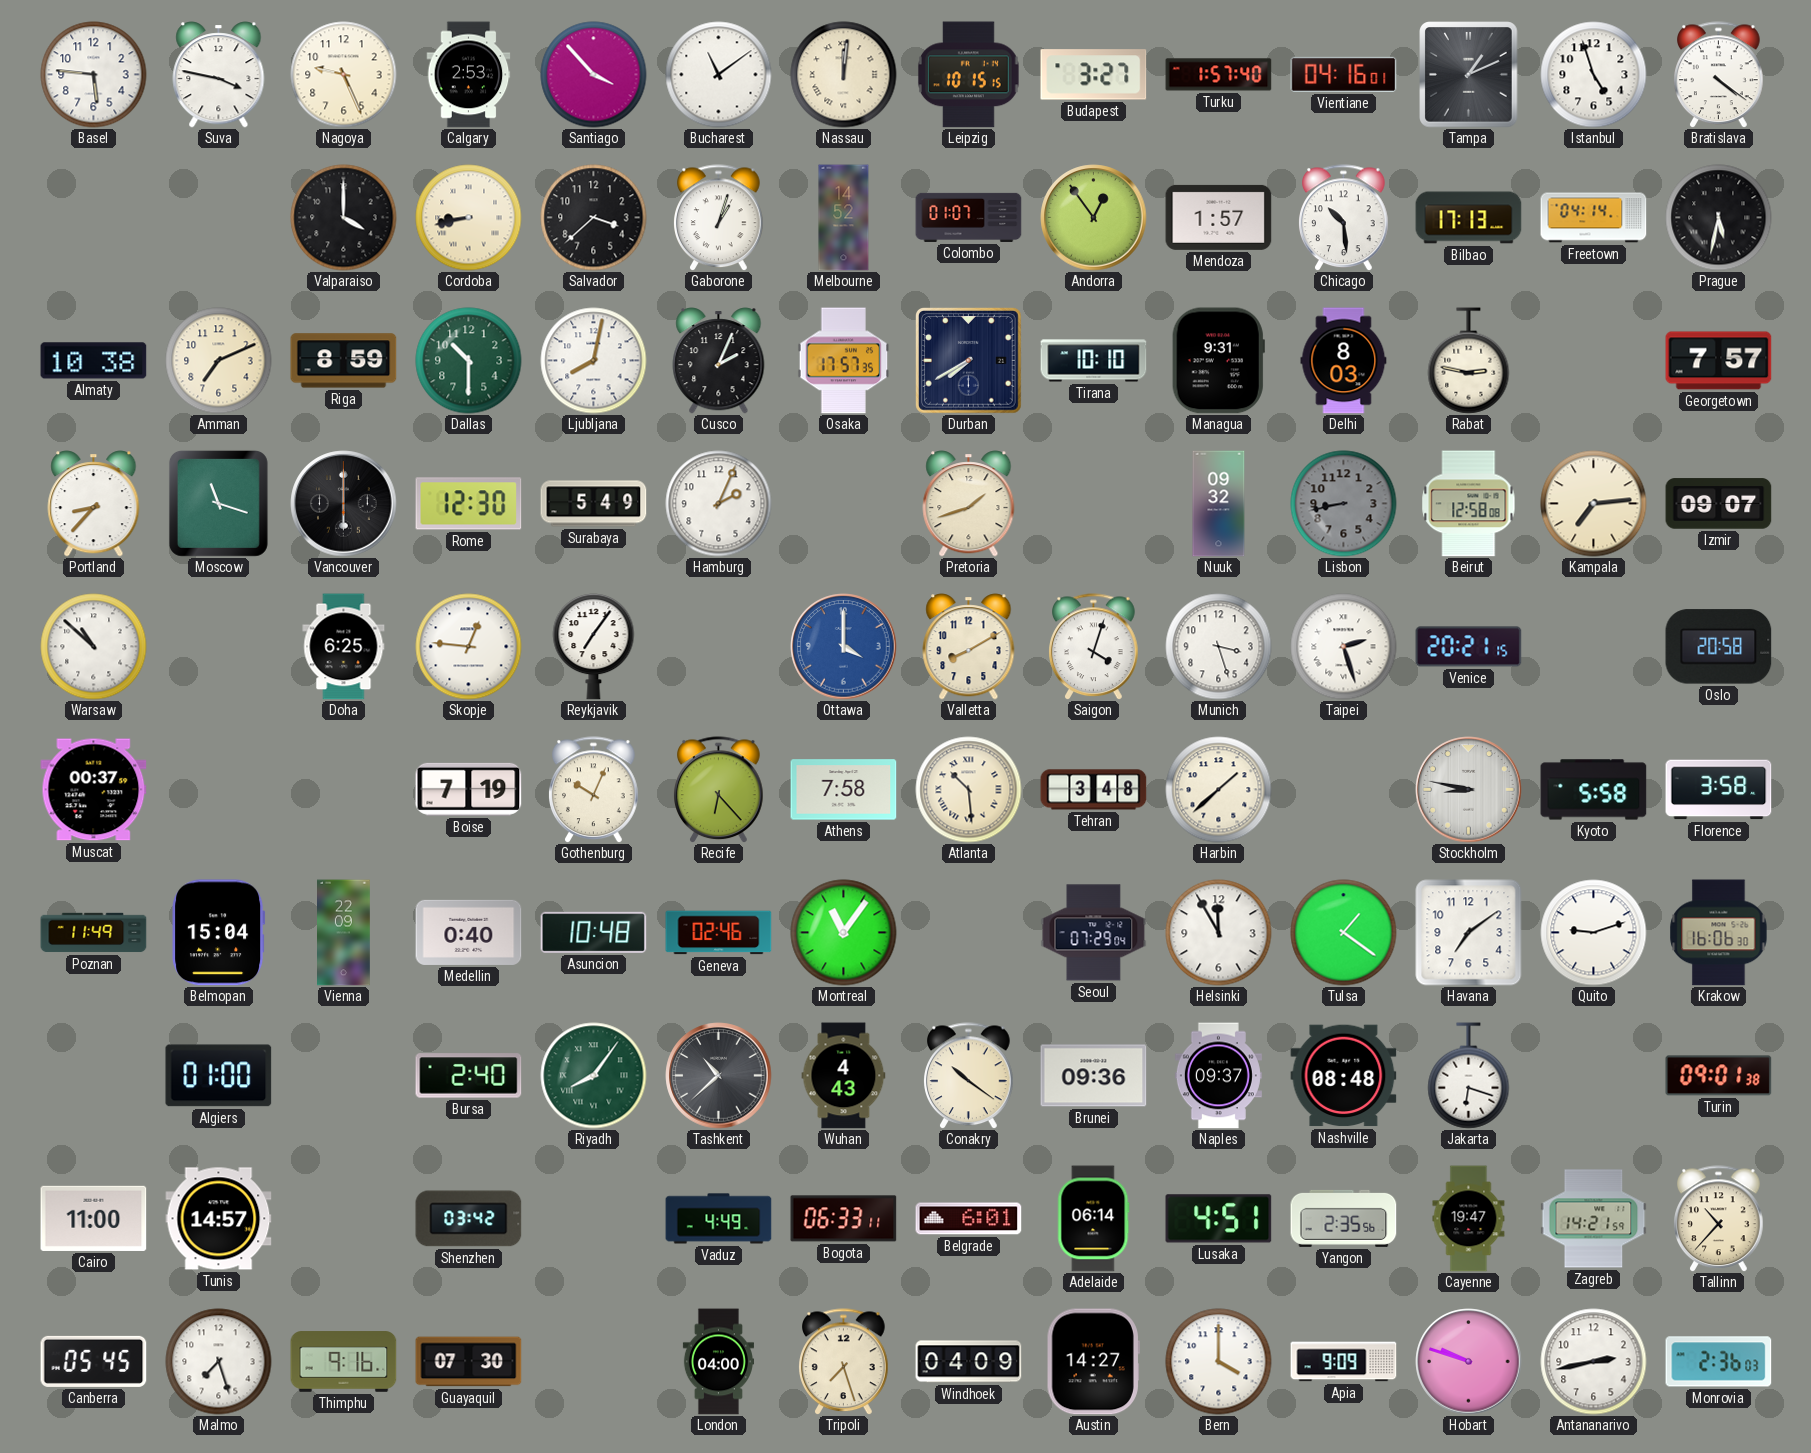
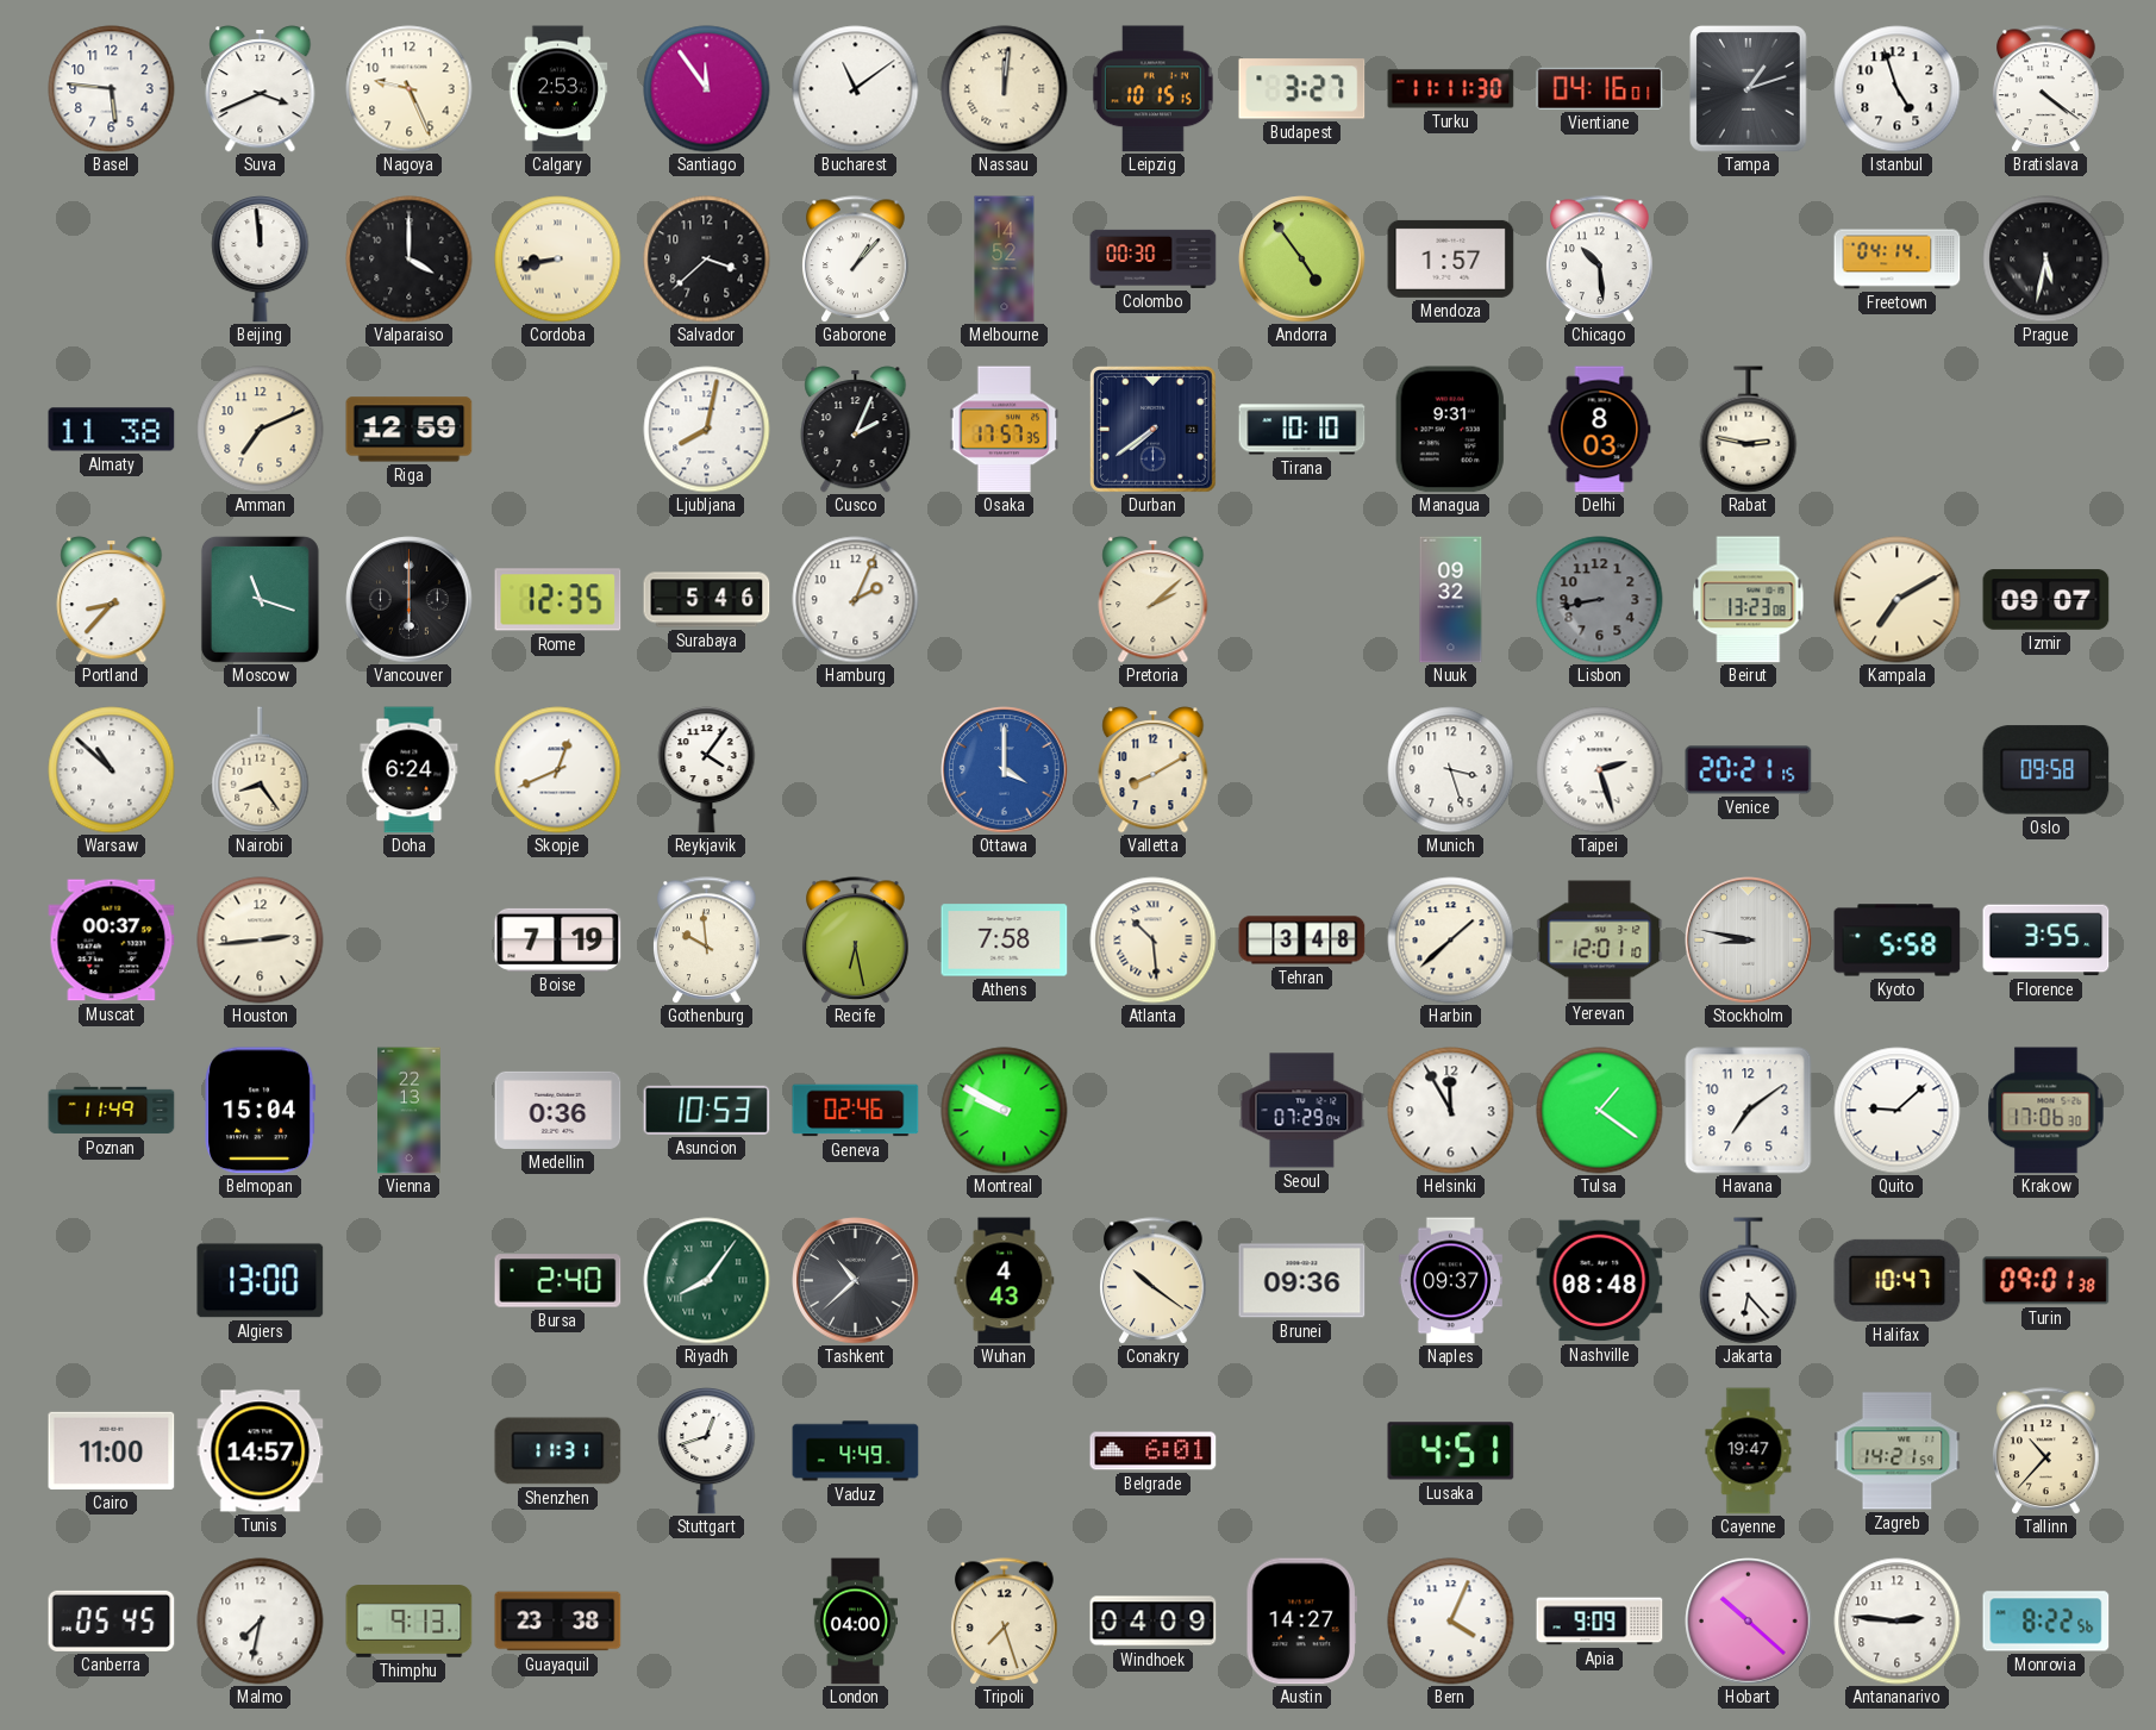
Suva: 3:47 -> 3:41 (261, 89)
Santiago: 3:53 -> 11:54 (707, 89)
Turku: 1:57 -> 11:11 (1451, 89)
Tampa: 1:11 -> 1:12 (1749, 89)
Beijing: none -> 11:59 (261, 260)
Gaborone: 1:03 -> 1:07 (856, 260)
Colombo: 01:07 -> 00:30 (1154, 258)
Andorra: 12:54 -> 4:54 (1302, 260)
Bilbao: 17:13 -> none (1469, 218)
Almaty: 10:38 -> 11:38 (112, 430)
Riga: 8:59 -> 12:59 (410, 430)
Dallas: 10:30 -> none (469, 361)
Durban: 7:40 -> 7:39 (1154, 430)
Georgetown: 7:57 -> none (1719, 361)
Rome: 12:30 -> 12:35 (558, 600)
Surabaya: 5:49 -> 5:46 (707, 600)
Pretoria: 1:42 -> 2:08 (1154, 600)
Beirut: 12:58 -> 13:23 (1749, 600)
Kampala: 7:14 -> 7:10 (1898, 600)
Nairobi: none -> 8:24 (261, 770)
Doha: 6:25 -> 6:24 (410, 770)
Skopje: 12:46 -> 12:41 (558, 770)
Reykjavik: 7:06 -> 4:06 (707, 770)
Saigon: 4:03 -> none (1094, 647)
Oslo: 20:58 -> 09:58 (2046, 770)
Houston: none -> 2:44 (261, 941)
Gothenburg: 10:04 -> 9:59 (707, 941)
Recife: 6:23 -> 6:28 (856, 941)
Yerevan: none -> 12:01 (1600, 941)
Florence: 3:58 -> 3:55 (2046, 941)
Vienna: 22:09 -> 22:13 (410, 1111)
Medellin: 0:40 -> 0:36 (558, 1110)
Asuncion: 10:48 -> 10:53 (707, 1110)
Montreal: 11:06 -> 9:50 (1005, 1111)
Quito: 9:12 -> 9:08 (1898, 1111)
Krakow: 16:06 -> 17:06 (2046, 1111)
Algiers: 01:00 -> 13:00 (261, 1281)
Jakarta: 6:18 -> 6:23 (1749, 1281)
Halifax: none -> 10:47 (1898, 1280)
Shenzhen: 03:42 -> 11:31 (558, 1451)
Stuttgart: none -> 12:42 (707, 1451)
Bogota: 06:33 -> none (844, 1219)
Adelaide: 06:14 -> none (1094, 1219)
Yangon: 2:35 -> none (1344, 1218)
Malmo: 7:27 -> 7:32 (261, 1622)
Thimphu: 9:16 -> 9:13 (410, 1622)
Guayaquil: 07:30 -> 23:38 (558, 1622)
Bern: 4:00 -> 4:04 (1451, 1622)
Hobart: 9:48 -> 10:22 (1749, 1622)
Antananarivo: 2:43 -> 2:46 (1898, 1622)
Monrovia: 2:36 -> 8:22 (2046, 1622)
